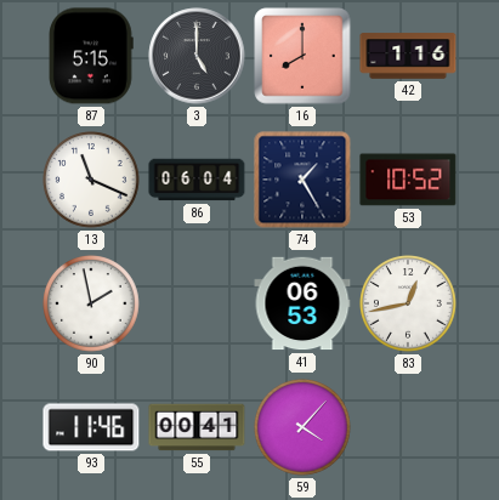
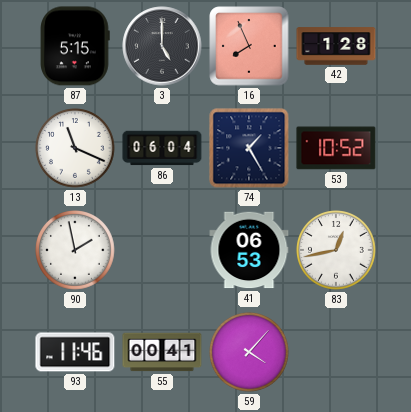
16: 8:00 -> 7:56 (249, 46)
42: 1:16 -> 1:28 (336, 46)
